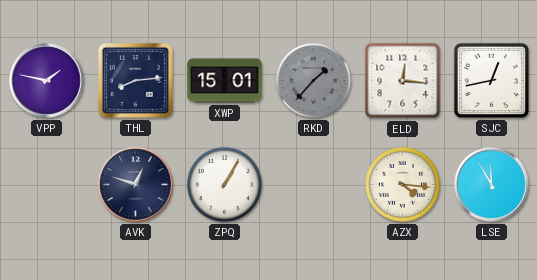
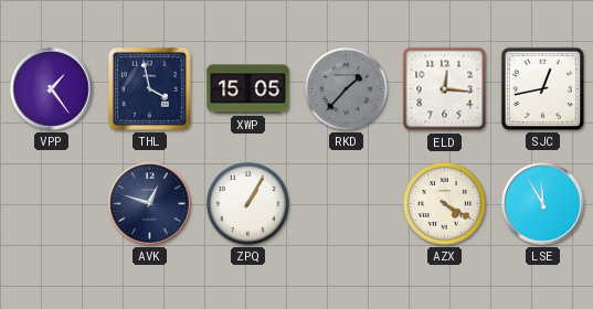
VPP: 1:47 -> 1:24 (52, 89)
THL: 8:14 -> 3:58 (150, 89)
XWP: 15:01 -> 15:05 (248, 89)
AZX: 4:16 -> 4:20 (444, 203)
